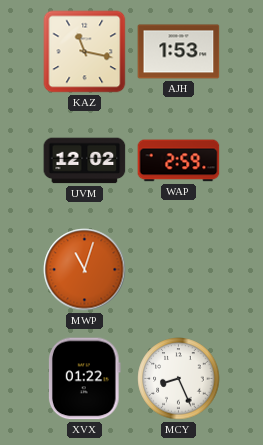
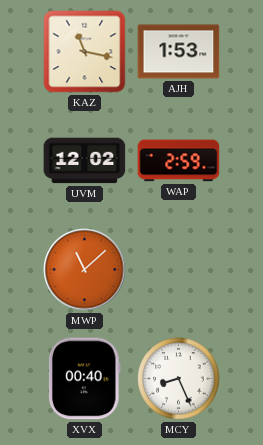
MWP: 11:03 -> 11:08 (85, 270)
XVX: 01:22 -> 00:40 (85, 379)
